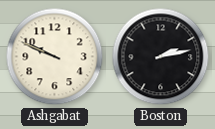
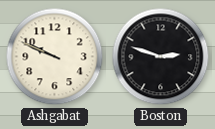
Boston: 2:13 -> 2:48 (161, 57)
